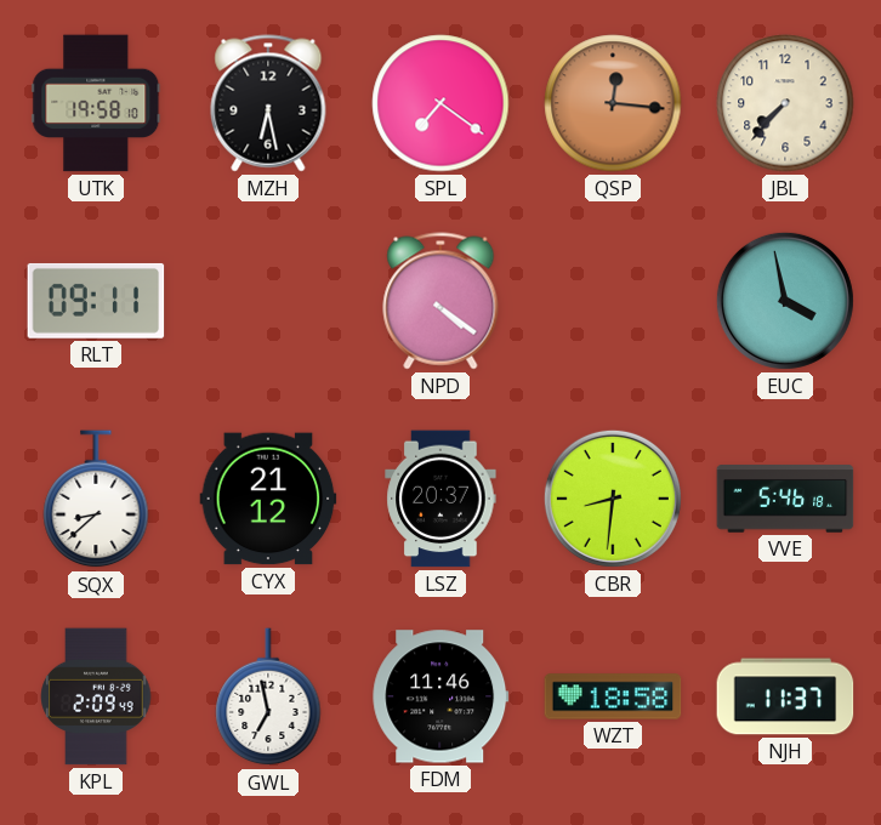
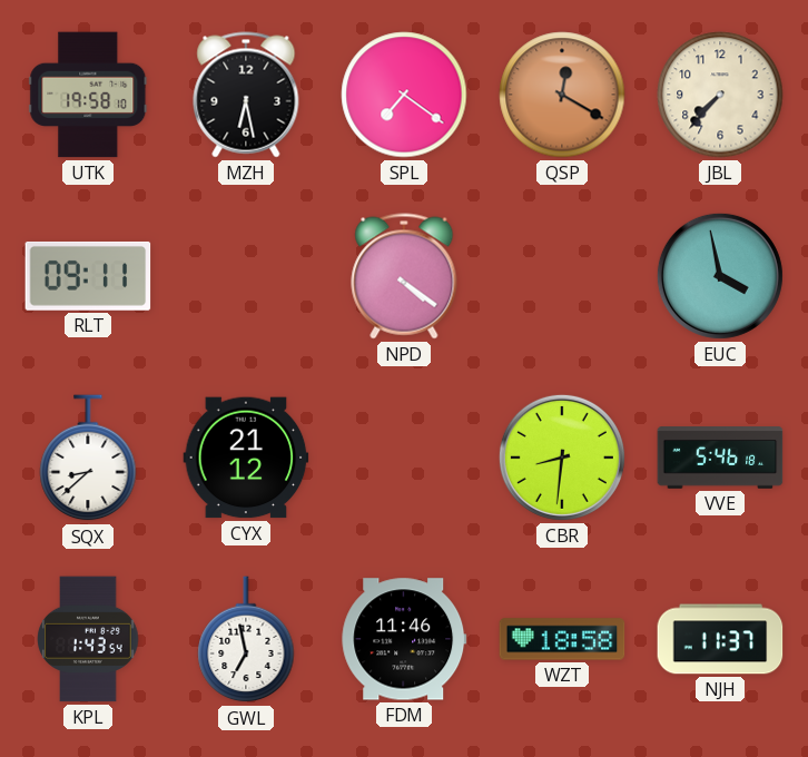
QSP: 12:16 -> 12:20 (562, 95)
LSZ: 20:37 -> none (440, 499)
KPL: 2:09 -> 1:43 (88, 639)
